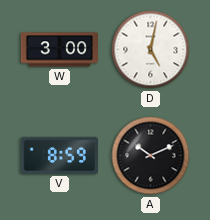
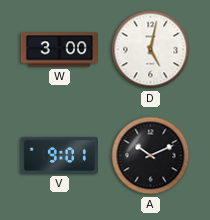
V: 8:59 -> 9:01 (59, 155)
